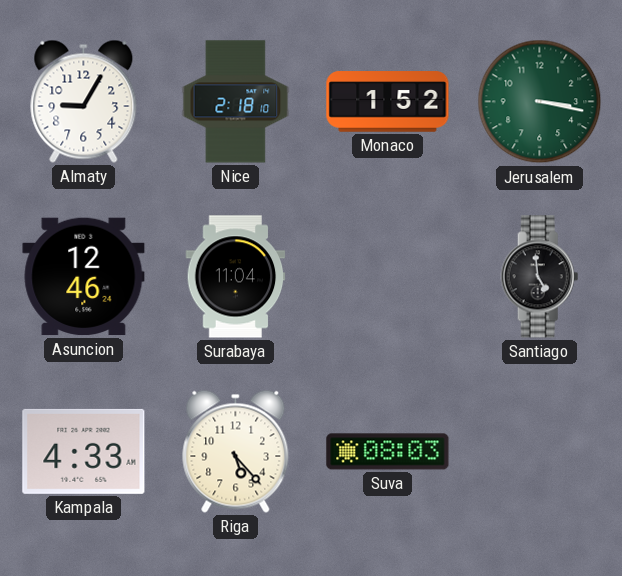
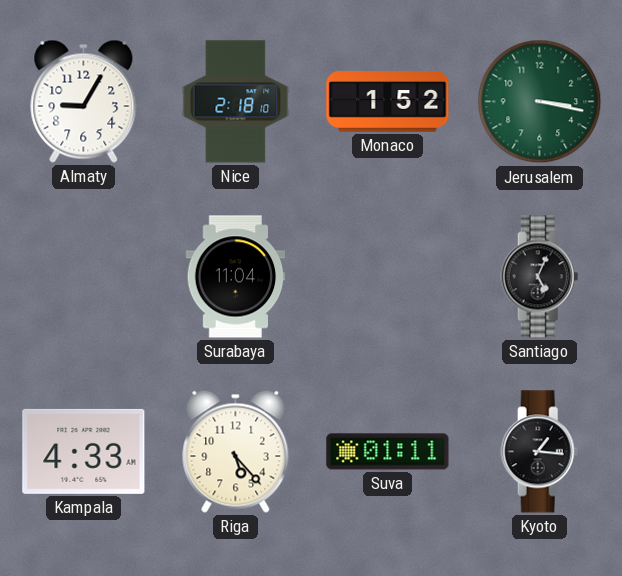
Asuncion: 12:46 -> none (84, 277)
Santiago: 4:59 -> 5:04 (540, 277)
Suva: 08:03 -> 01:11 (388, 452)
Kyoto: none -> 1:16 (540, 452)
